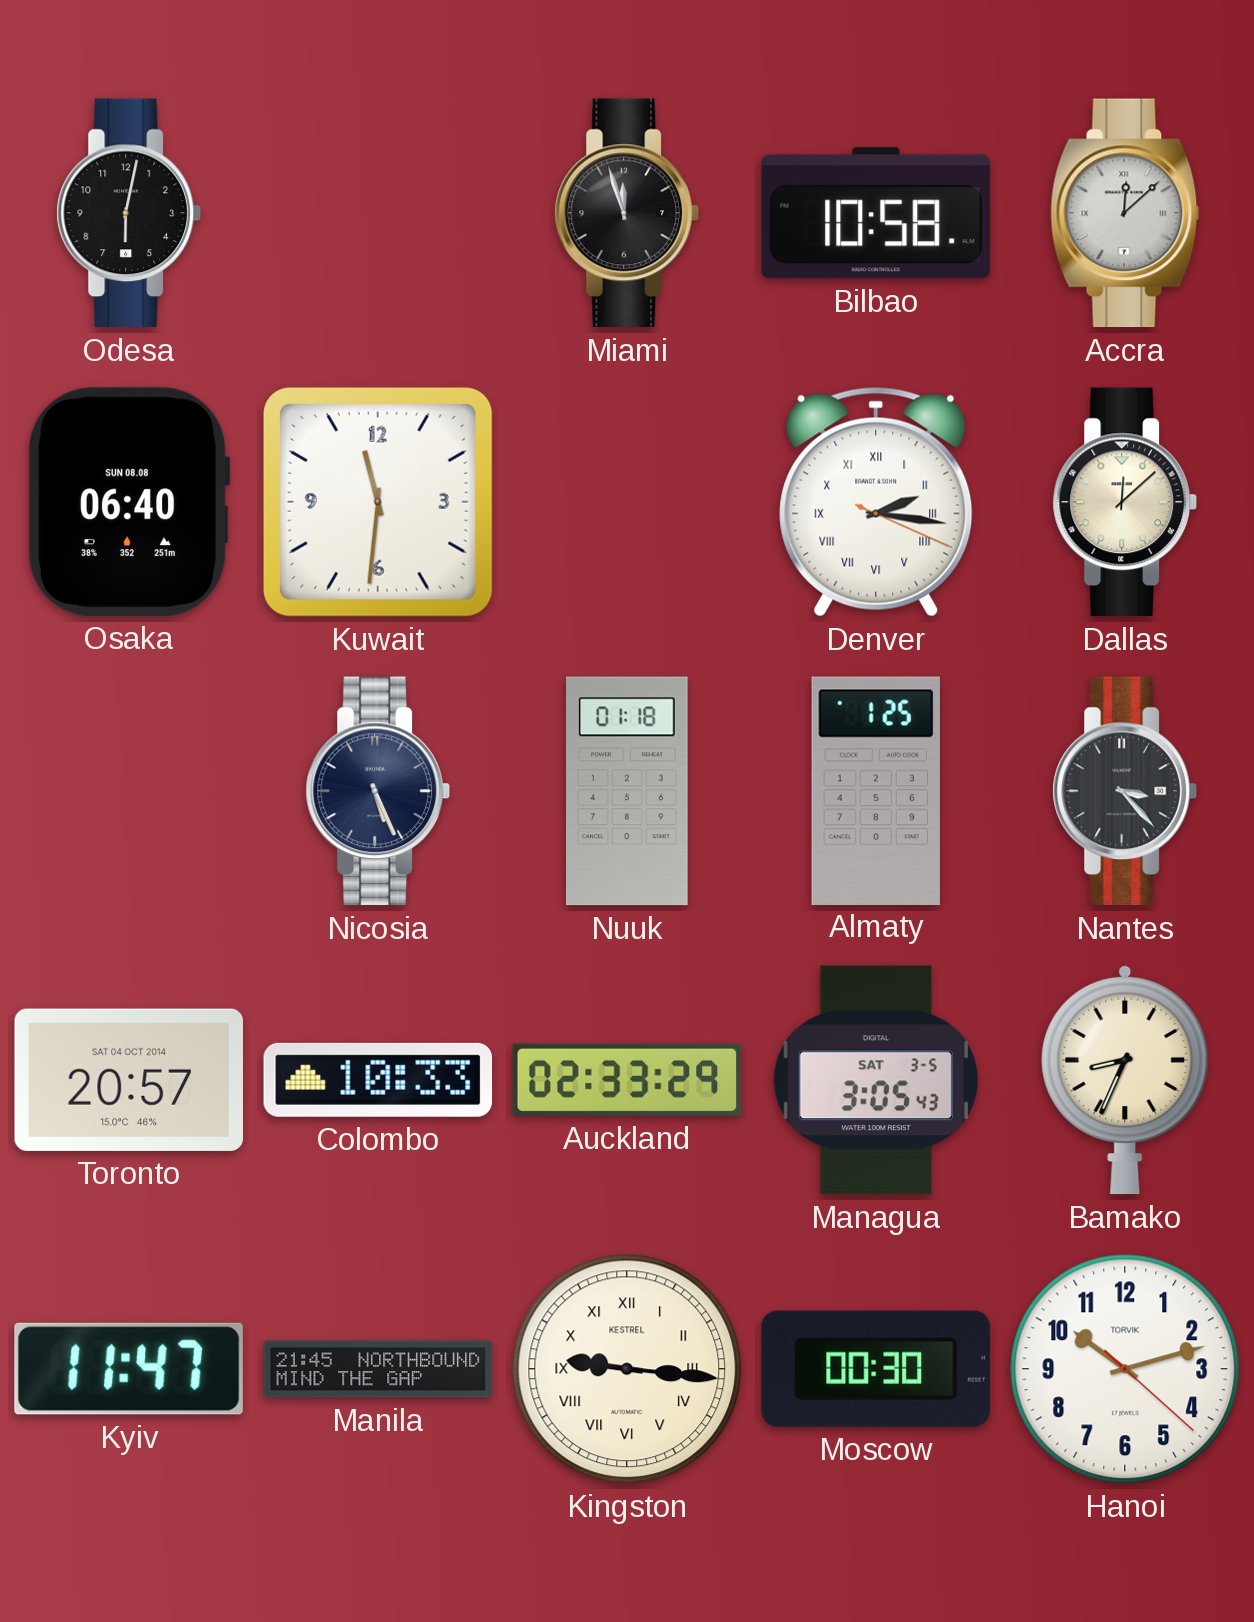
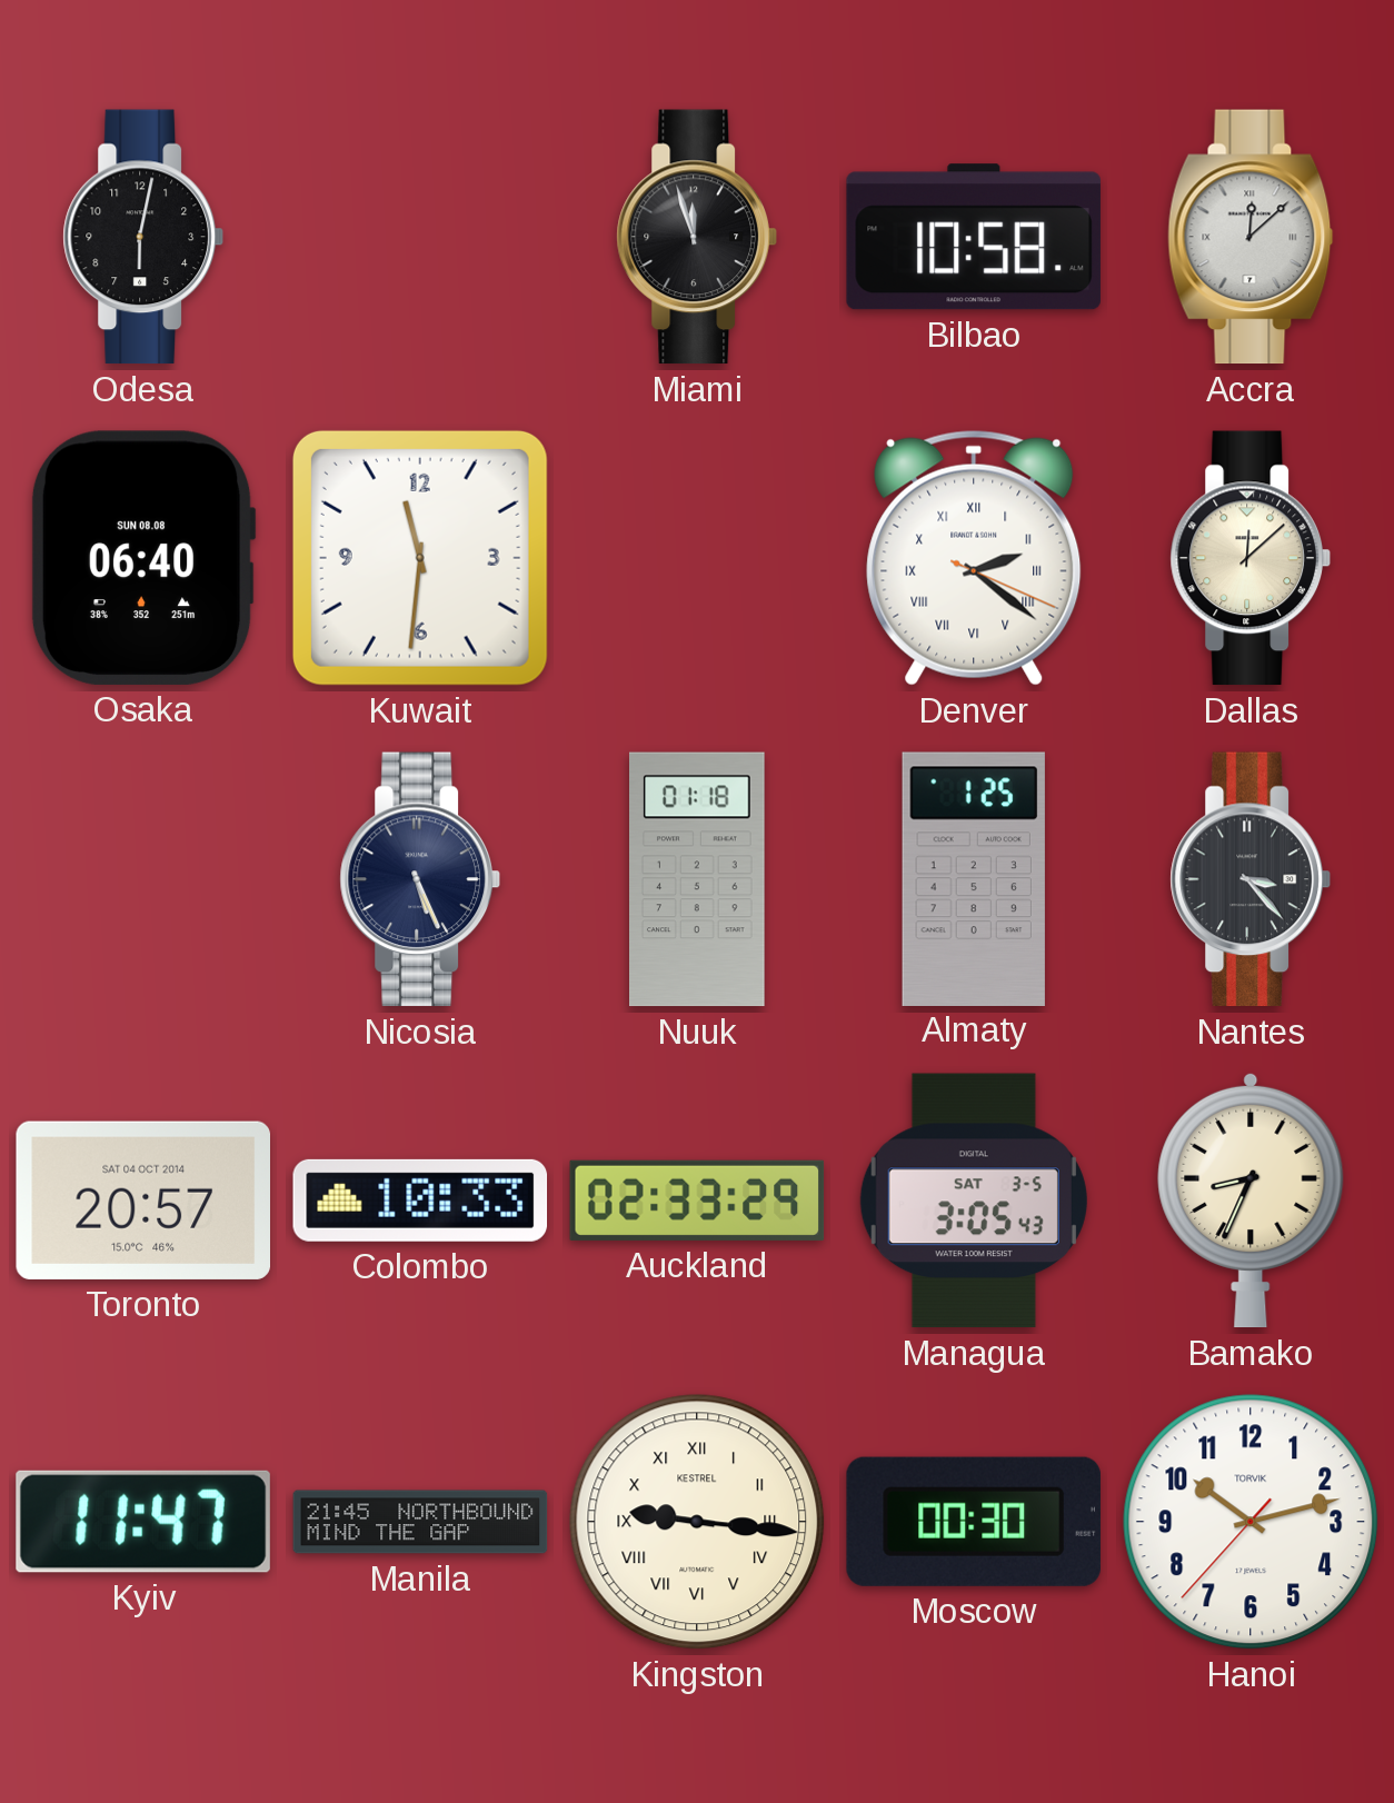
Denver: 2:16 -> 2:21 (974, 558)
Hanoi: 10:12:22 -> 10:12:37 (1251, 1522)
